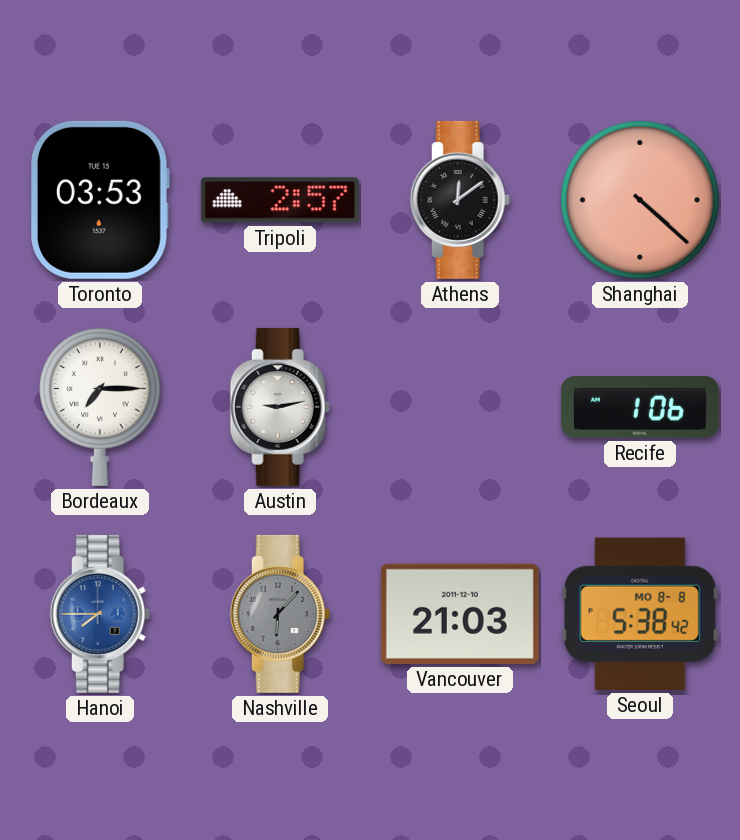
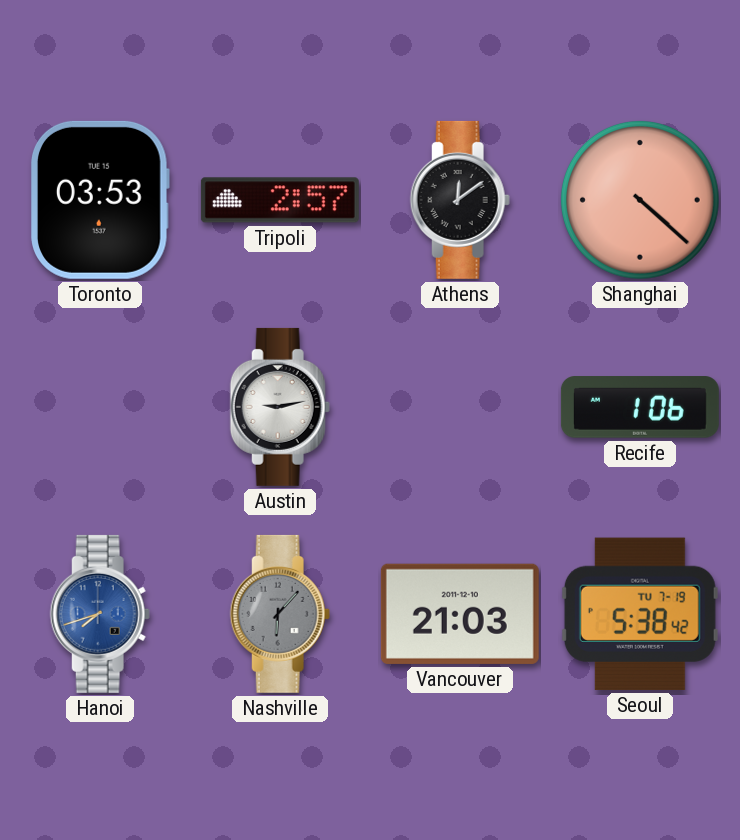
Bordeaux: 7:15 -> none (100, 407)
Hanoi: 7:45 -> 7:42 (100, 614)
Seoul date: MO 8-8 -> TU 7-19 (640, 614)
